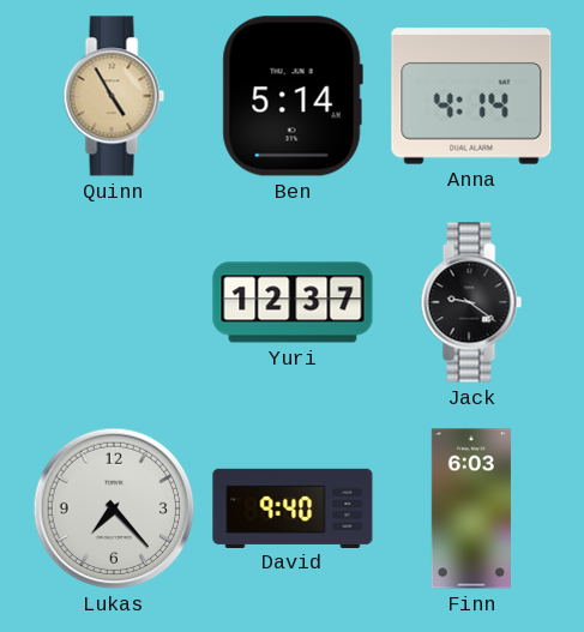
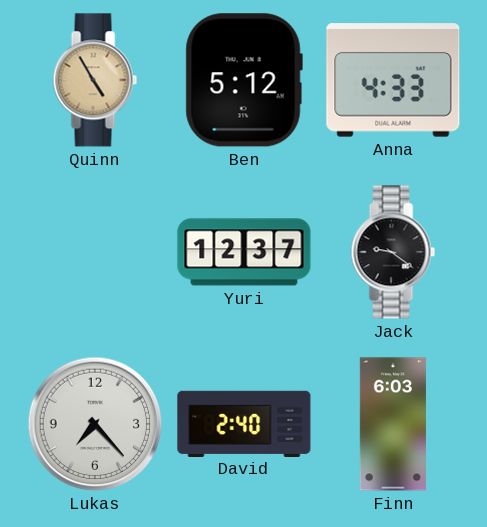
Ben: 5:14 -> 5:12 (244, 80)
Anna: 4:14 -> 4:33 (393, 80)
David: 9:40 -> 2:40 (244, 423)
